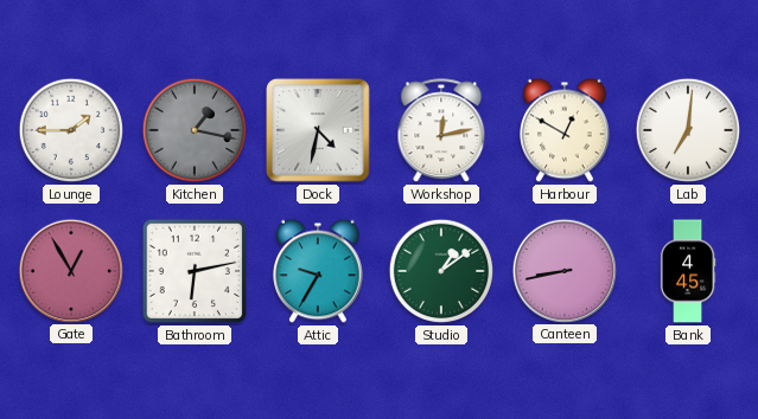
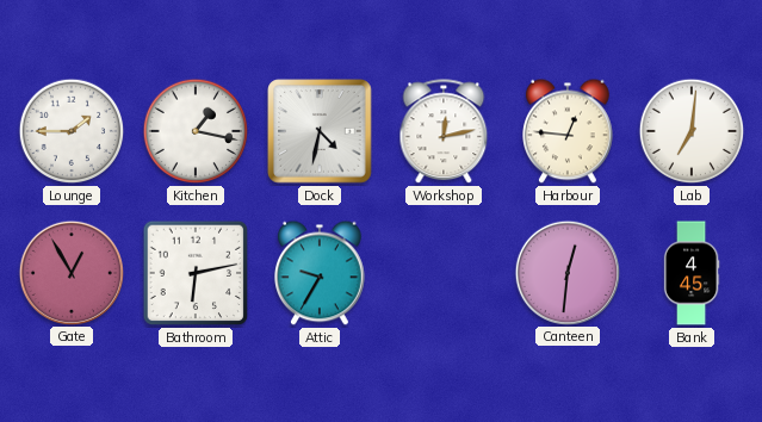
Kitchen dial: grey -> white (196, 131)
Harbour: 12:50 -> 12:46 (569, 131)
Studio: 1:09 -> none (441, 271)
Canteen: 8:43 -> 12:31 (566, 272)
